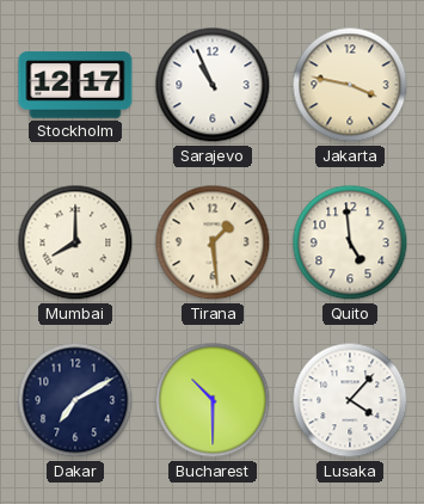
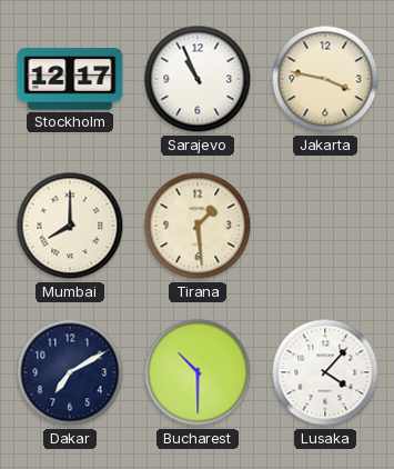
Quito: 4:59 -> none (350, 242)
